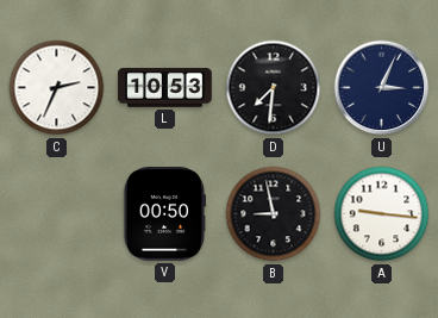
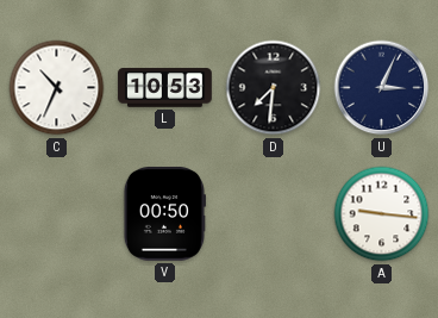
C: 2:34 -> 10:34 (57, 88)
B: 8:58 -> none (274, 214)
